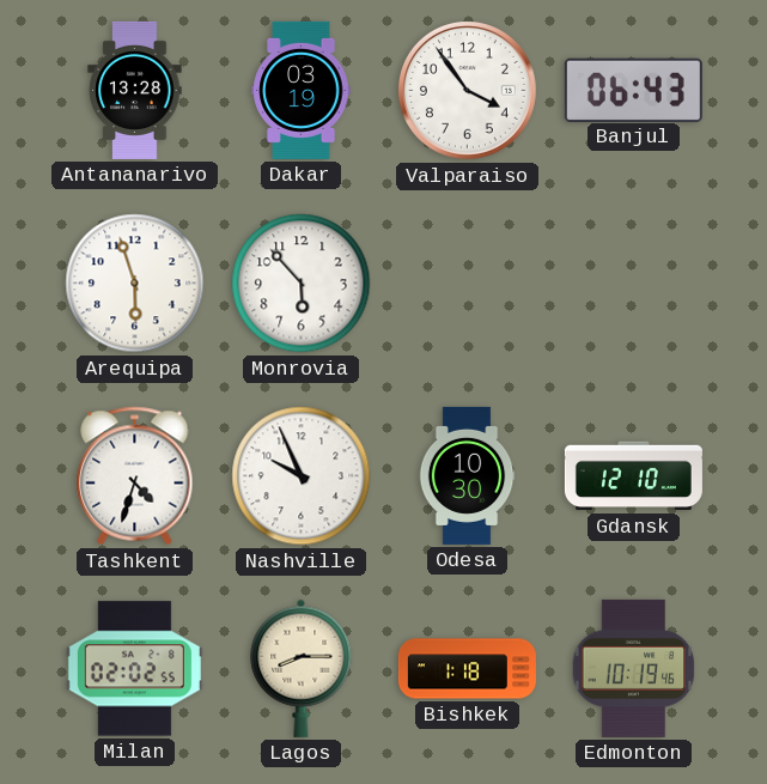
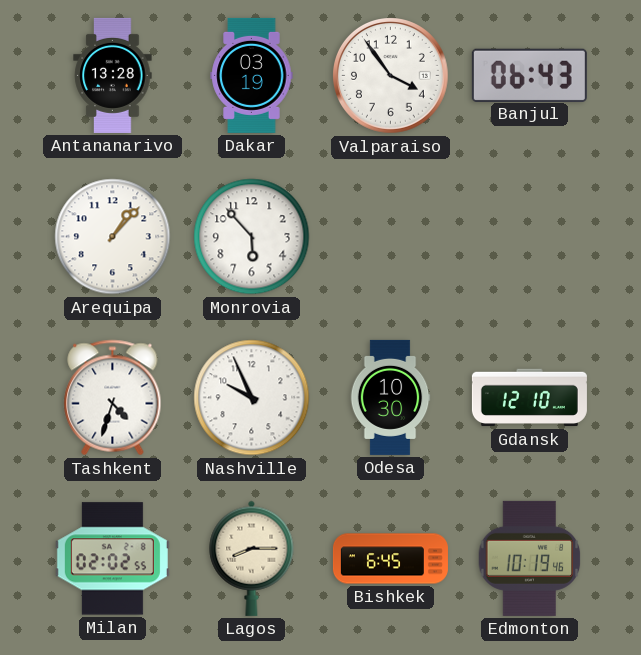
Arequipa: 5:57 -> 1:07 (113, 237)
Bishkek: 1:18 -> 6:45 (390, 559)
